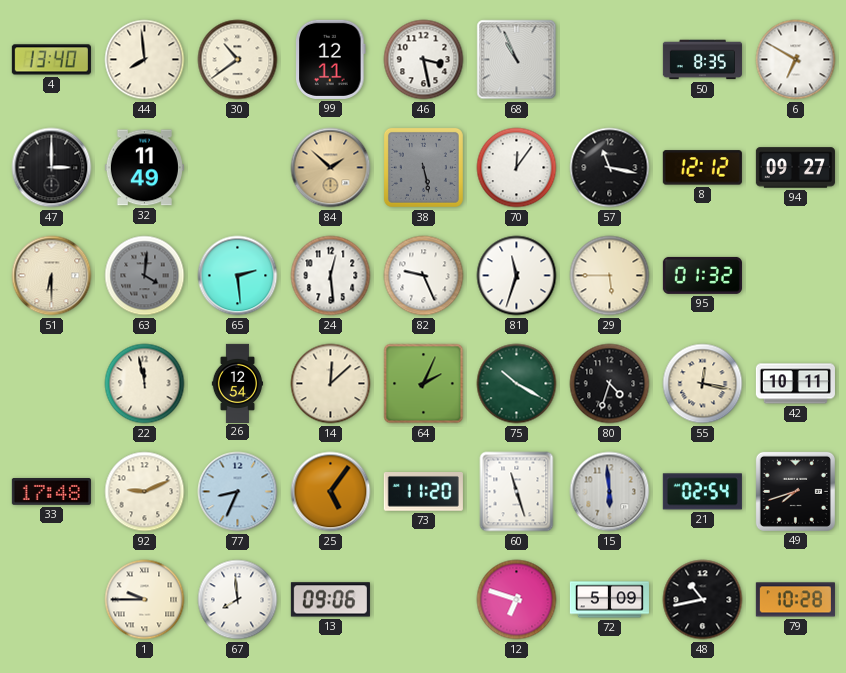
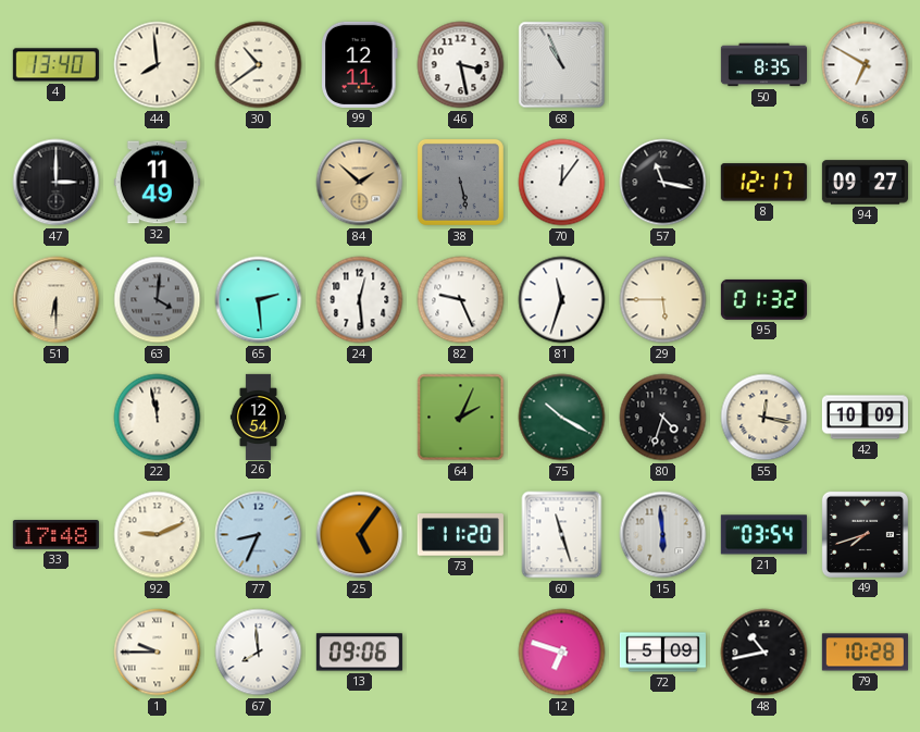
8: 12:12 -> 12:17 (763, 183)
14: 12:08 -> none (331, 384)
42: 10:11 -> 10:09 (865, 418)
21: 02:54 -> 03:54 (763, 535)
